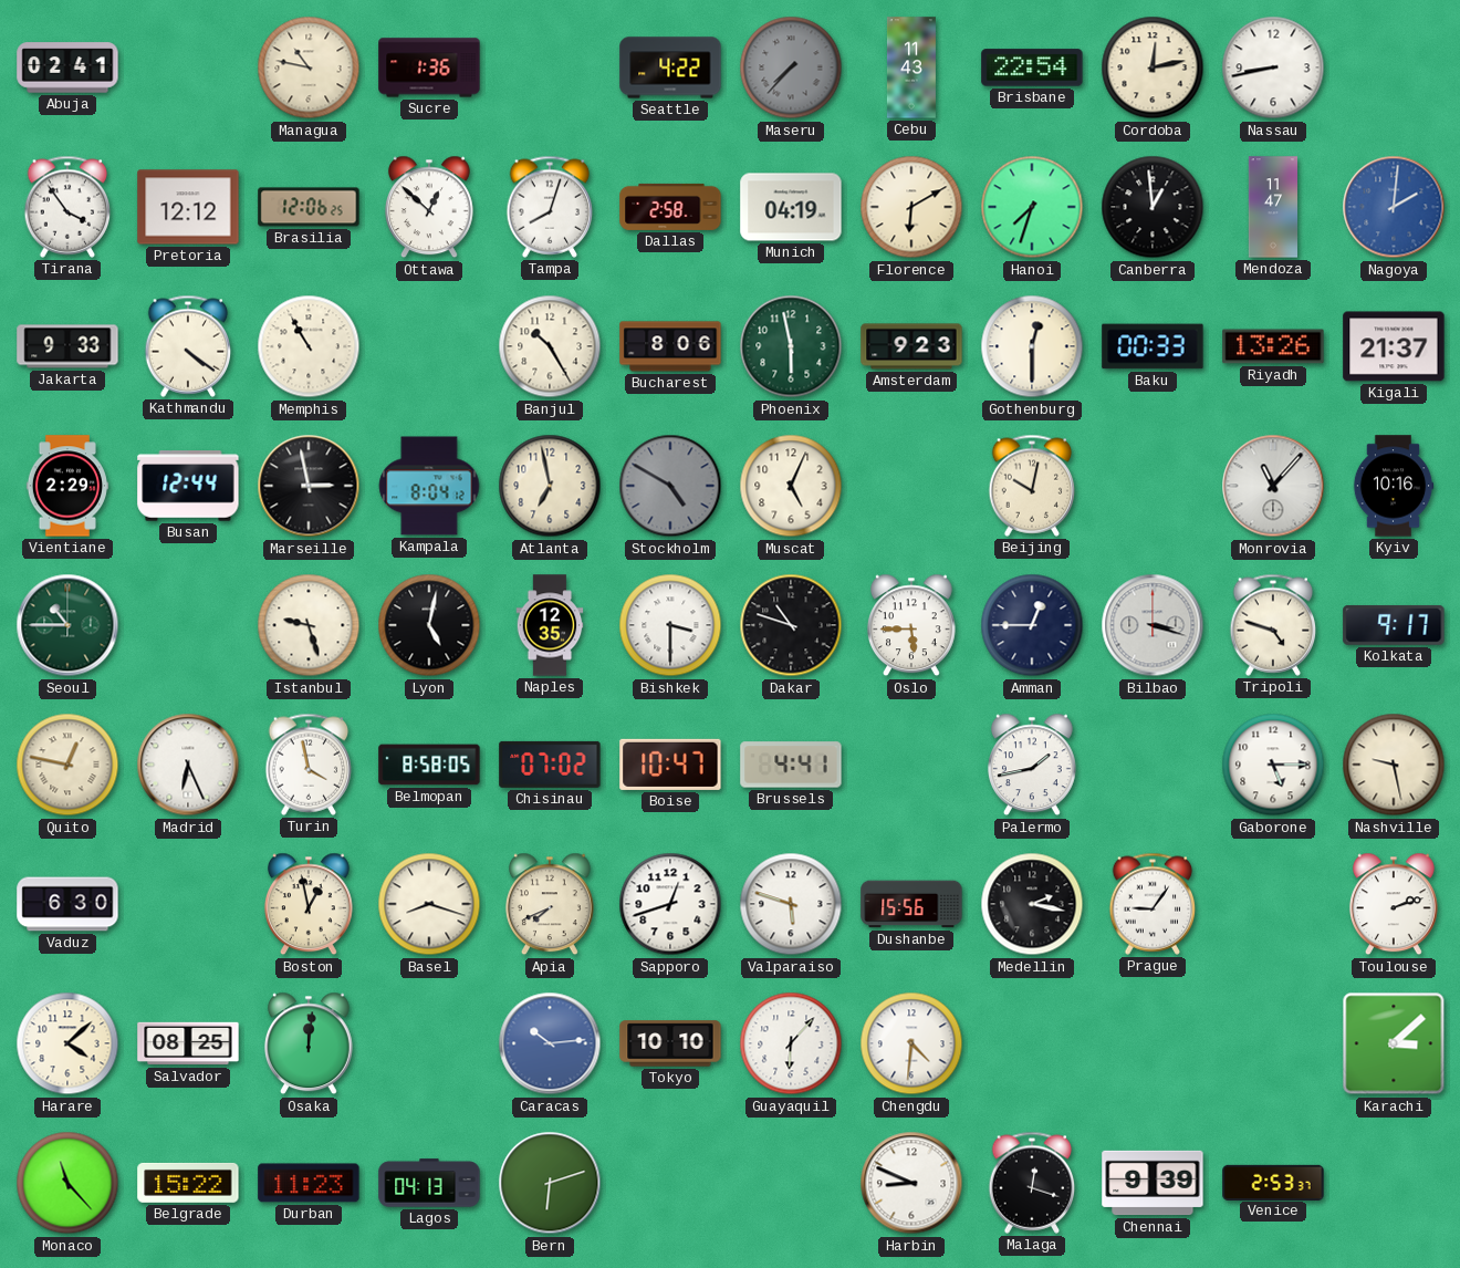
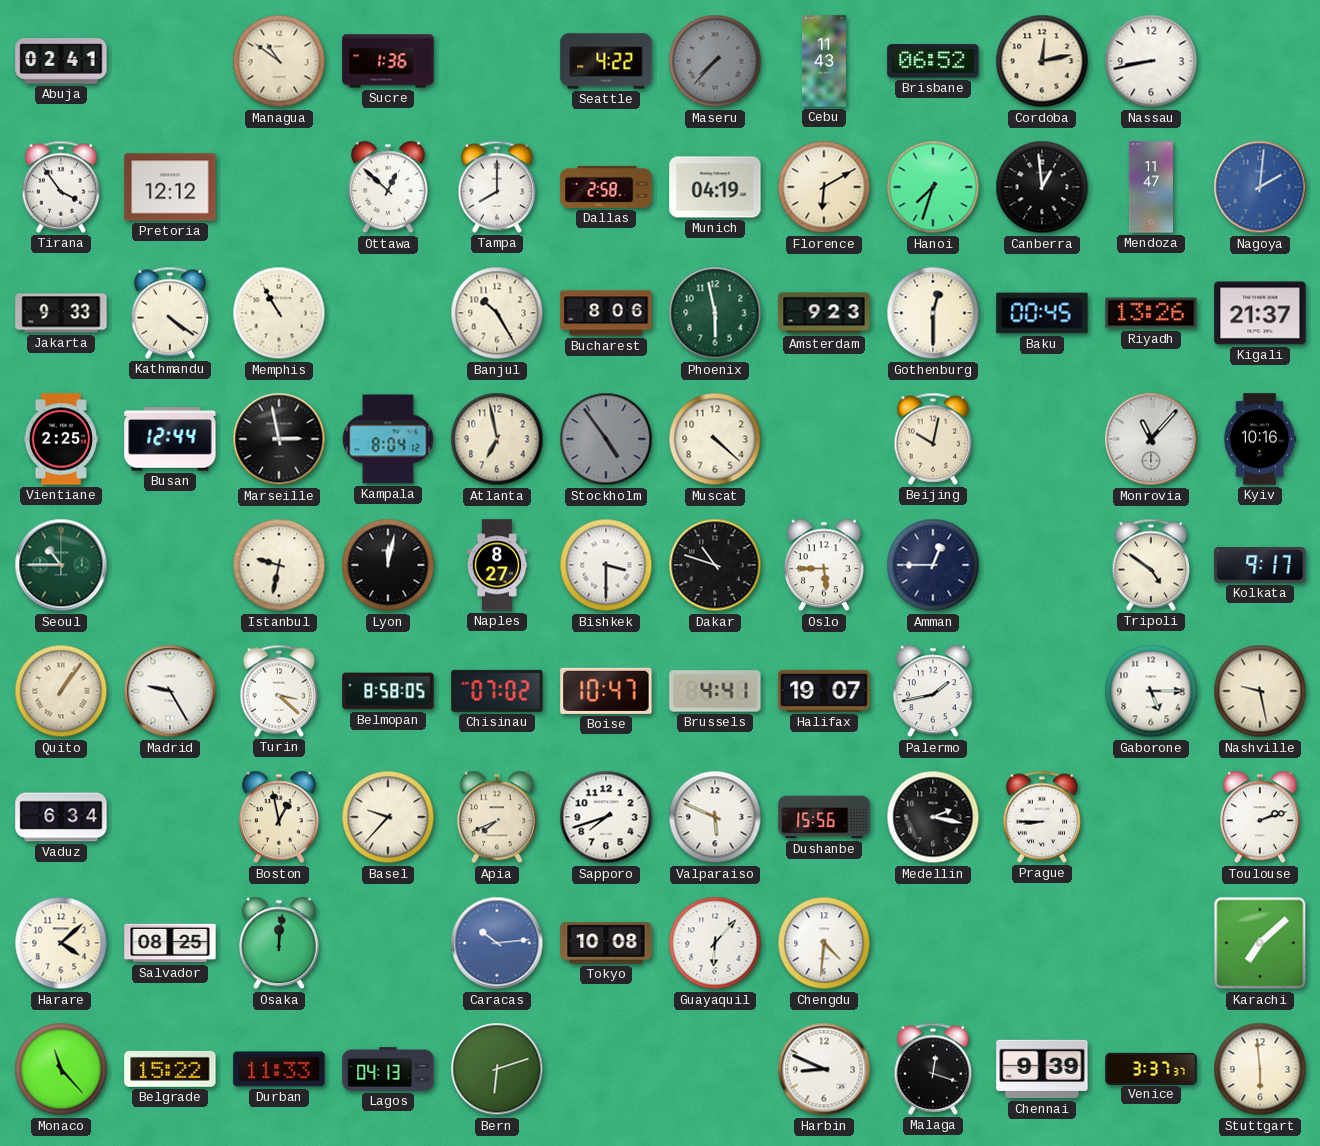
Managua: 10:47 -> 10:51 (279, 61)
Brisbane: 22:54 -> 06:52 (933, 61)
Brasilia: 12:06 -> none (309, 207)
Tampa: 8:03 -> 8:00 (497, 187)
Baku: 00:33 -> 00:45 (1042, 313)
Vientiane: 2:29 -> 2:25 (61, 439)
Stockholm: 4:50 -> 4:54 (606, 439)
Muscat: 5:04 -> 4:22 (715, 439)
Istanbul: 9:27 -> 9:32 (279, 565)
Lyon: 5:02 -> 12:02 (388, 565)
Naples: 12:35 -> 8:27 (497, 565)
Bilbao: 3:18 -> none (1153, 625)
Tripoli: 4:48 -> 4:51 (1151, 565)
Quito: 12:47 -> 1:06 (61, 691)
Madrid: 6:26 -> 9:25 (170, 691)
Turin: 3:58 -> 3:22 (279, 691)
Halifax: none -> 19:07 (824, 691)
Vaduz: 6:30 -> 6:34 (61, 817)
Basel: 8:18 -> 9:37 (388, 817)
Sapporo: 12:42 -> 7:42 (606, 817)
Valparaiso: 5:48 -> 5:49 (715, 817)
Prague: 9:06 -> 8:45 (1042, 817)
Tokyo: 10:10 -> 10:08 (606, 943)
Karachi: 3:08 -> 7:08 (1260, 943)
Durban: 11:23 -> 11:33 (279, 1069)
Venice: 2:53 -> 3:37 (1151, 1068)
Stuttgart: none -> 5:59 (1260, 1069)
